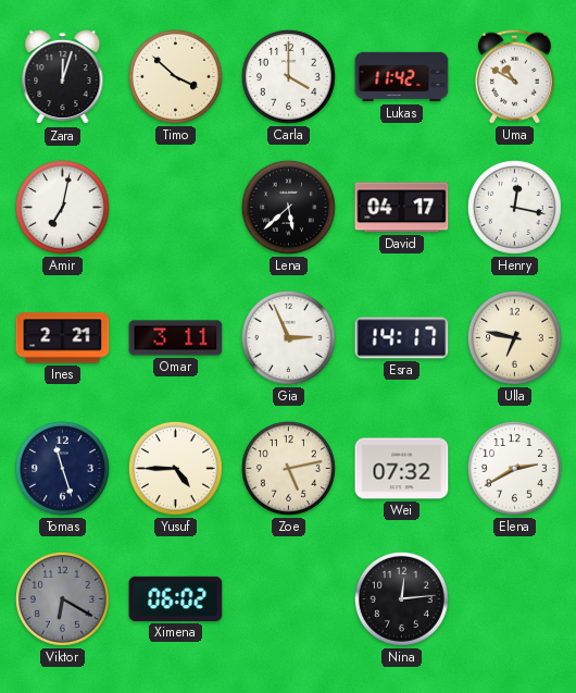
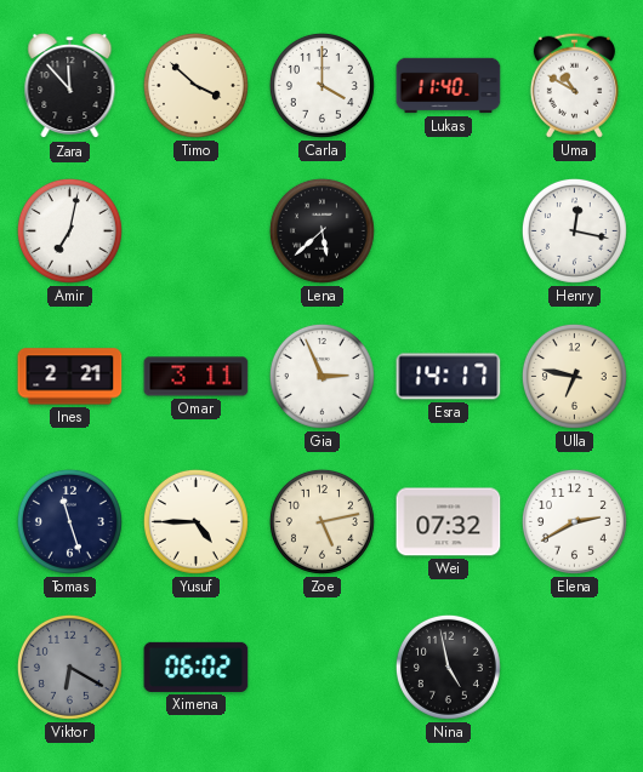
Zara: 12:03 -> 11:53 (70, 86)
Lukas: 11:42 -> 11:40 (449, 86)
David: 04:17 -> none (402, 208)
Nina: 12:14 -> 4:58 (448, 667)
